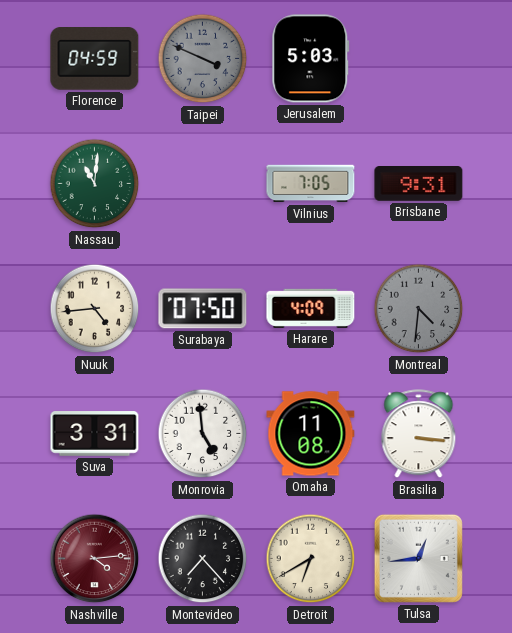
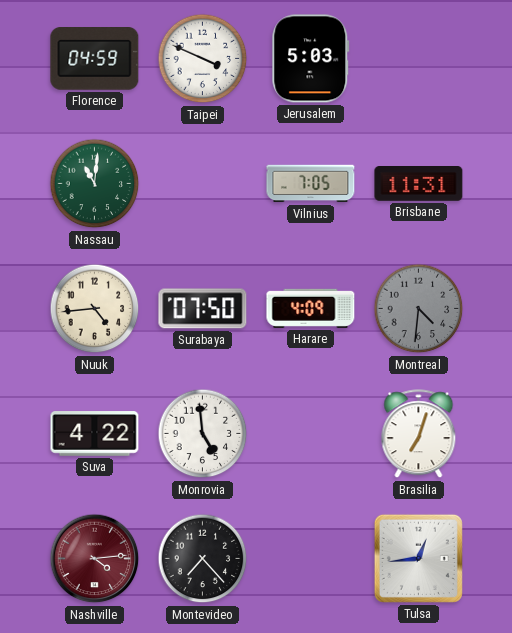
Taipei dial: grey -> white (203, 59)
Brisbane: 9:31 -> 11:31 (419, 184)
Suva: 3:31 -> 4:22 (95, 434)
Omaha: 11:08 -> none (311, 434)
Brasilia: 3:16 -> 7:03 (419, 434)
Detroit: 6:40 -> none (311, 559)
